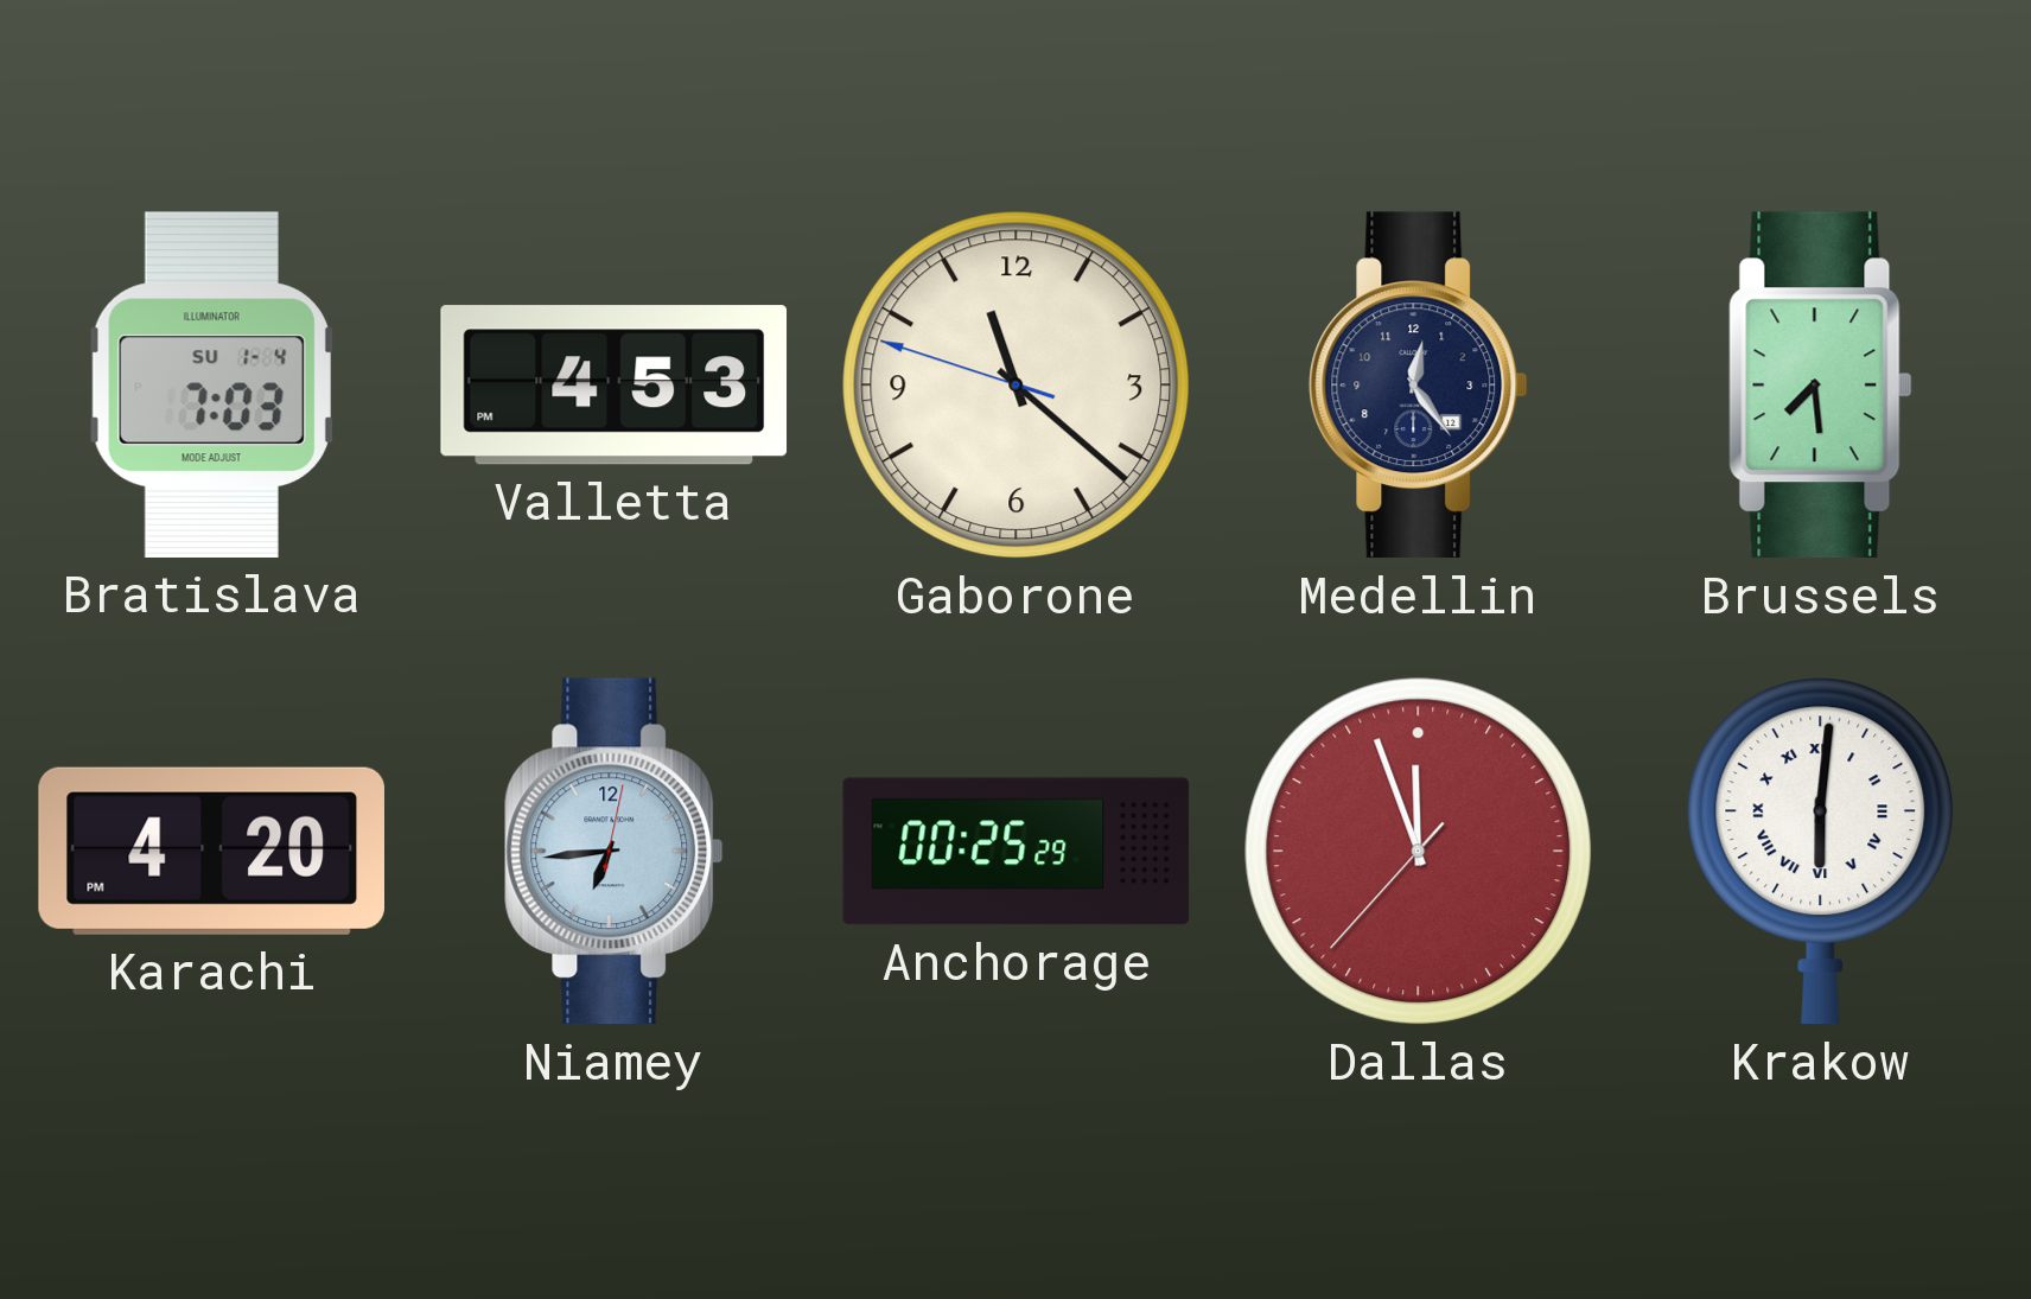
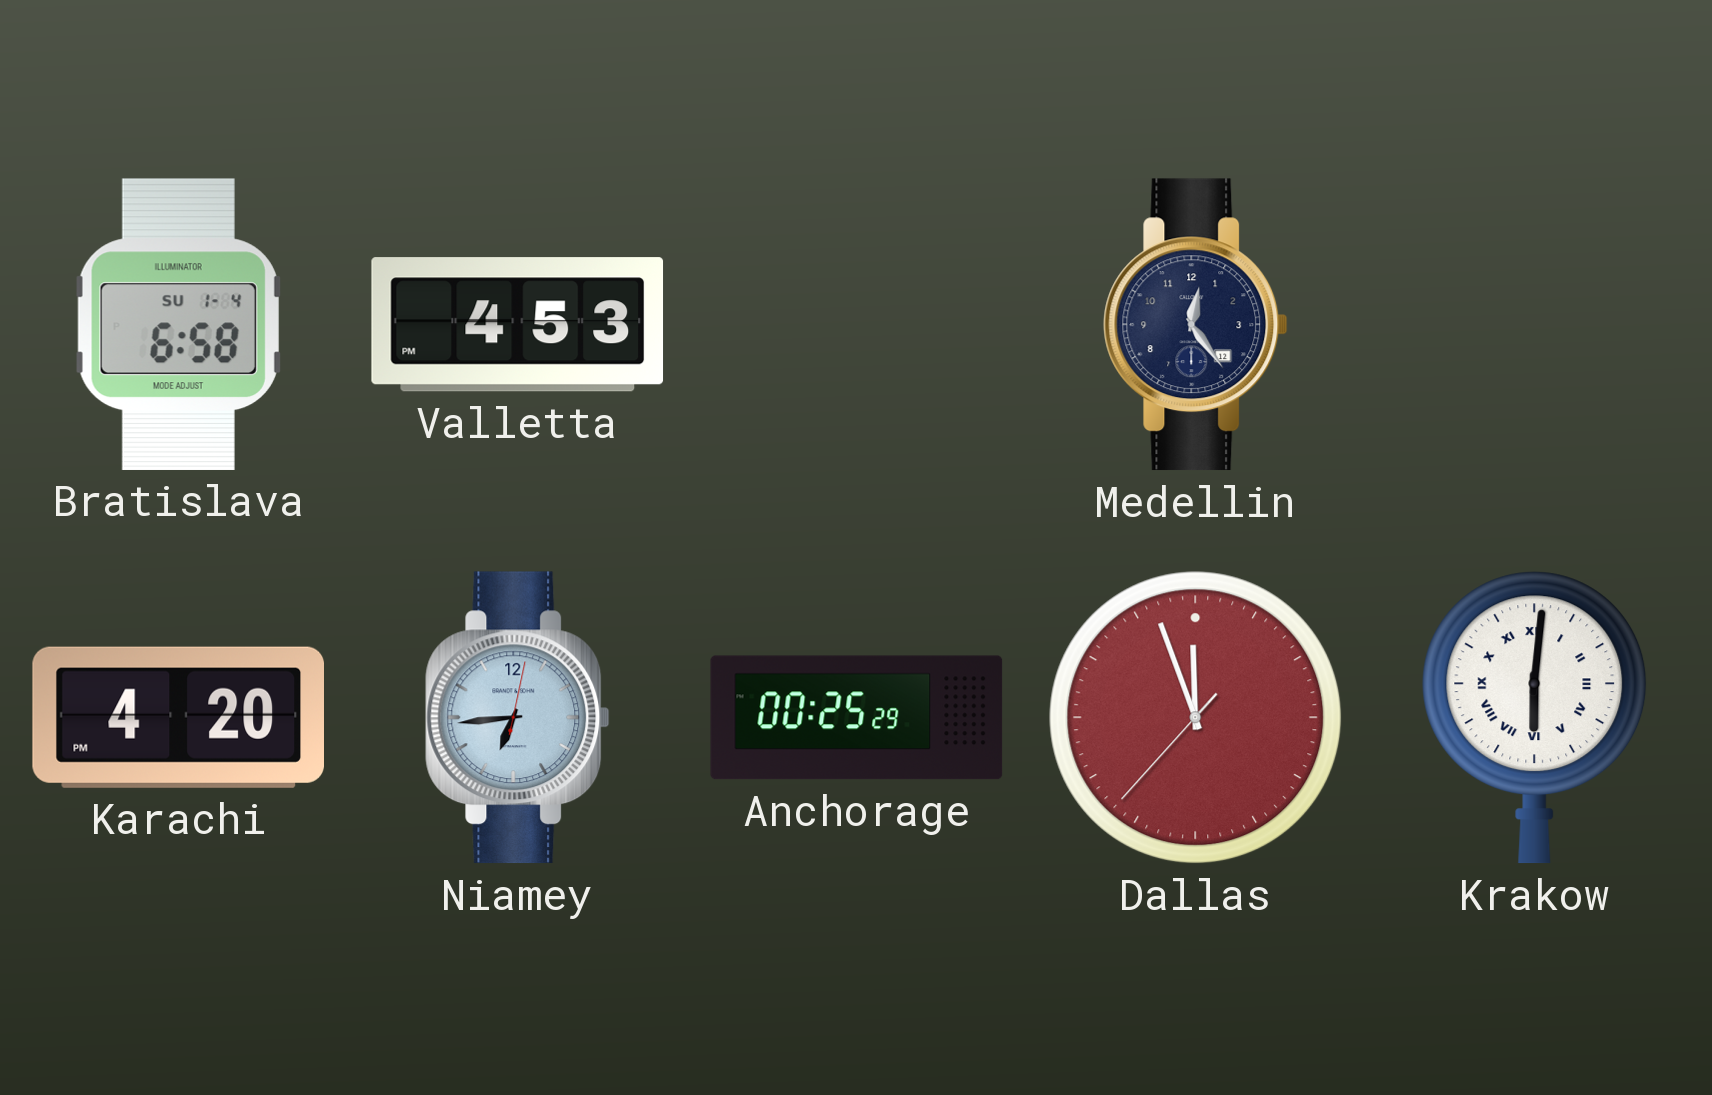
Bratislava: 7:03 -> 6:58 (178, 324)
Gaborone: 11:21 -> none (1017, 386)
Brussels: 7:29 -> none (1821, 386)
